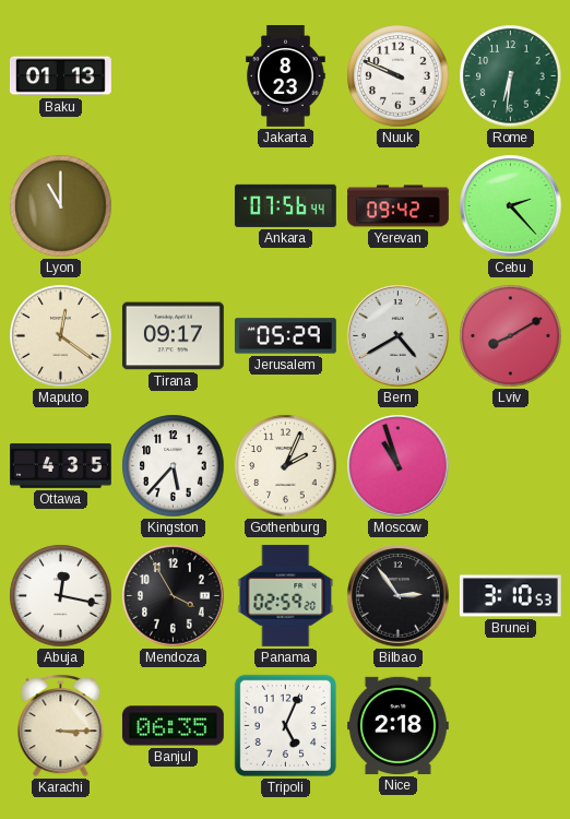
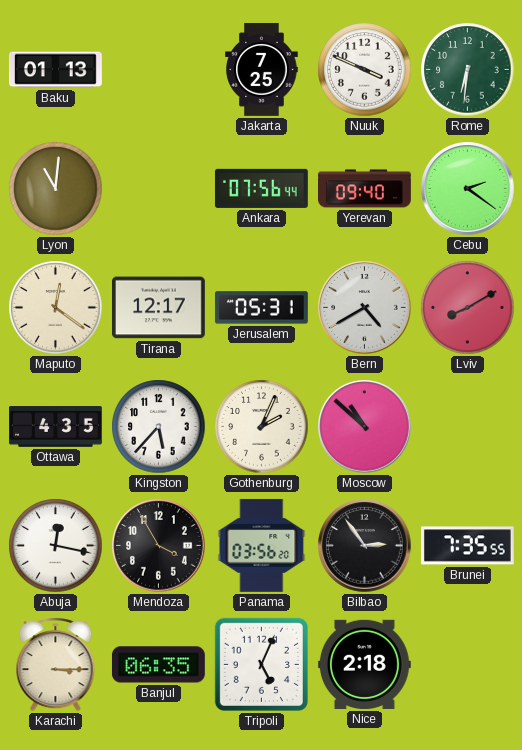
Jakarta: 8:23 -> 7:25 (262, 70)
Nuuk: 9:49 -> 3:49 (365, 70)
Lyon: 11:00 -> 11:01 (56, 189)
Yerevan: 09:42 -> 09:40 (365, 189)
Cebu: 2:23 -> 2:21 (468, 189)
Tirana: 09:17 -> 12:17 (158, 308)
Jerusalem: 05:29 -> 05:31 (261, 308)
Moscow: 10:57 -> 10:52 (365, 427)
Panama: 02:59 -> 03:56 (262, 545)
Brunei: 3:10 -> 7:35 (467, 546)
